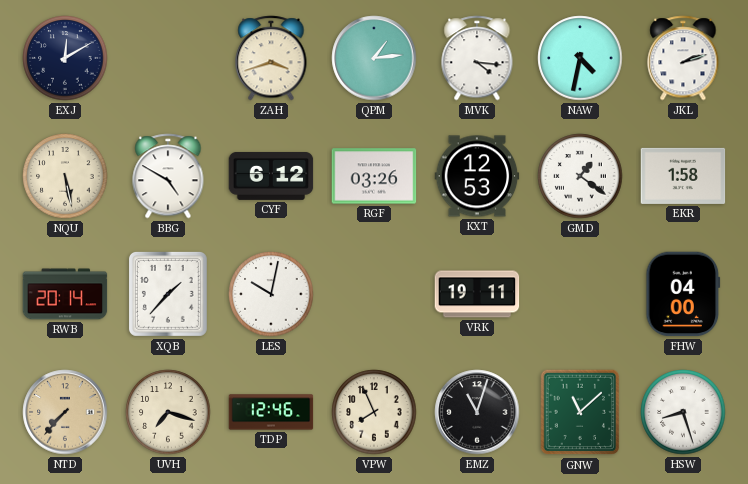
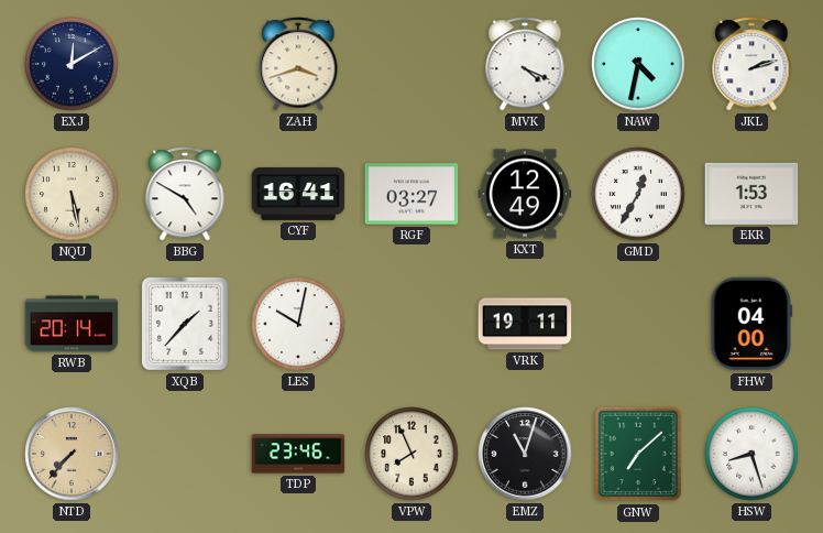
QPM: 1:14 -> none (374, 58)
MVK: 4:16 -> 4:19 (525, 64)
CYF: 6:12 -> 16:41 (298, 194)
RGF: 03:26 -> 03:27 (411, 194)
KXT: 12:53 -> 12:49 (525, 194)
GMD: 1:21 -> 12:35 (638, 194)
EKR: 1:58 -> 1:53 (751, 194)
UVH: 7:18 -> none (168, 412)
TDP: 12:46 -> 23:46 (298, 454)
GNW: 11:08 -> 7:08 (638, 454)
